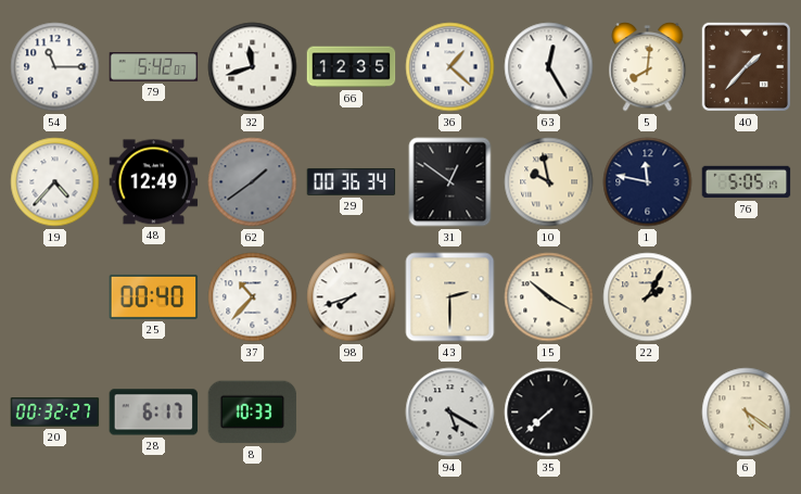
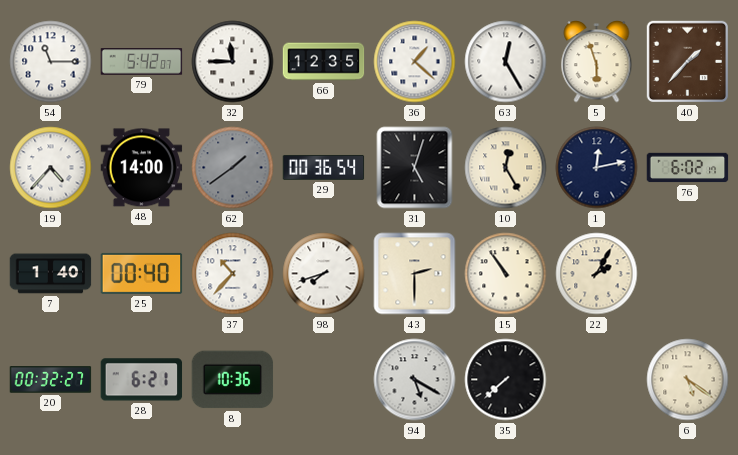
32: 11:42 -> 11:45 (233, 62)
5: 8:01 -> 5:57 (597, 62)
48: 12:49 -> 14:00 (142, 168)
29: 00:36:34 -> 00:36:54 (324, 167)
31: 12:51 -> 5:03 (415, 168)
10: 9:58 -> 12:25 (506, 168)
1: 11:47 -> 12:13 (597, 168)
76: 5:05 -> 6:02 (688, 168)
7: none -> 1:40 (51, 274)
15: 10:20 -> 10:54 (506, 274)
28: 6:17 -> 6:21 (142, 380)
8: 10:33 -> 10:36 (233, 380)
